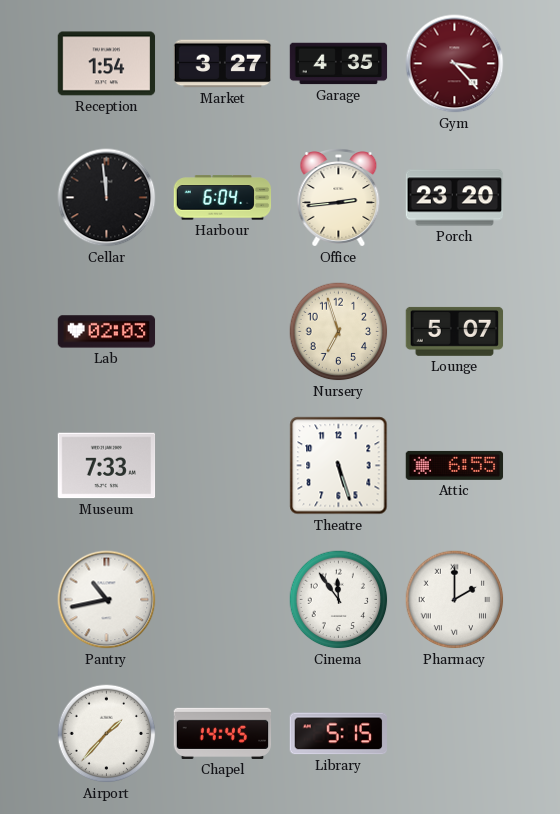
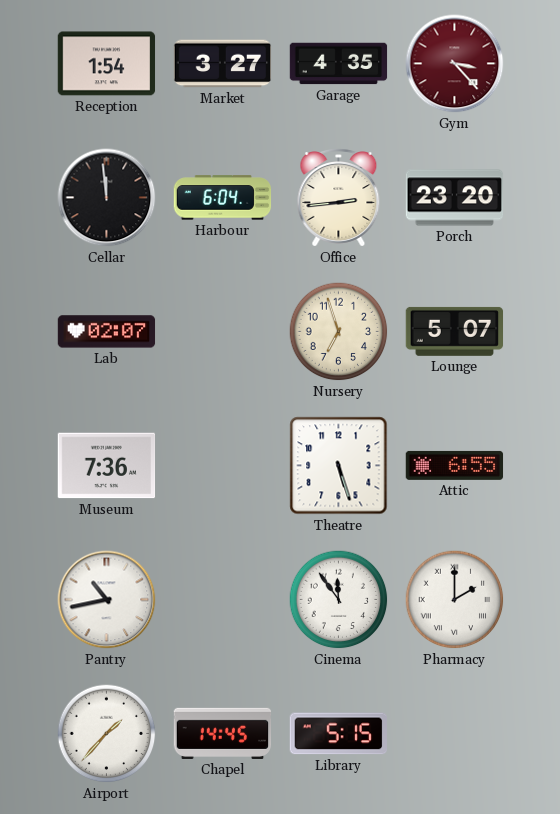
Lab: 02:03 -> 02:07 (107, 332)
Museum: 7:33 -> 7:36 (107, 466)
